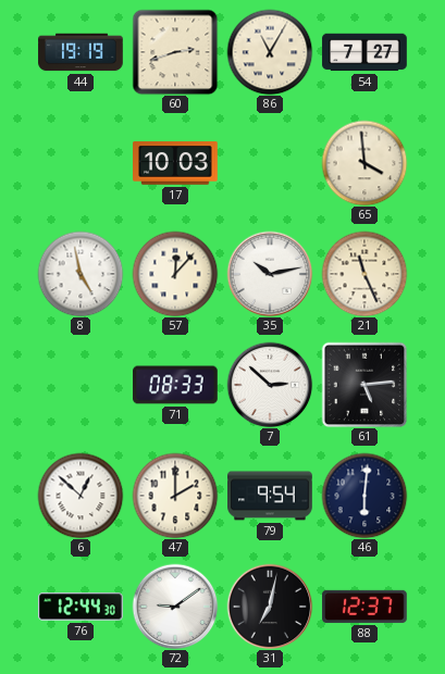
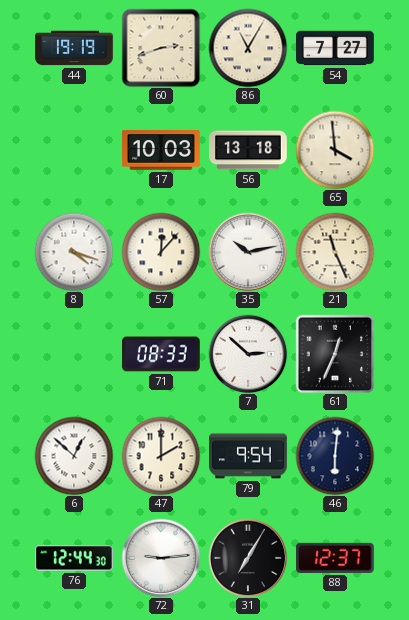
56: none -> 13:18 (248, 150)
8: 4:58 -> 4:18 (74, 252)
61: 5:14 -> 12:34 (335, 354)
72: 9:09 -> 9:14 (161, 558)
31: 7:02 -> 7:05 (248, 558)
